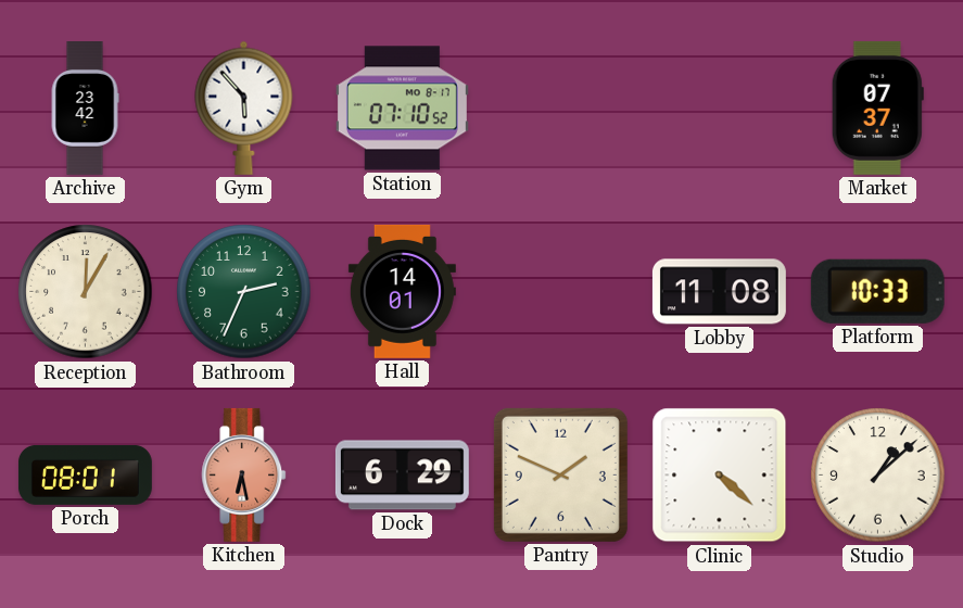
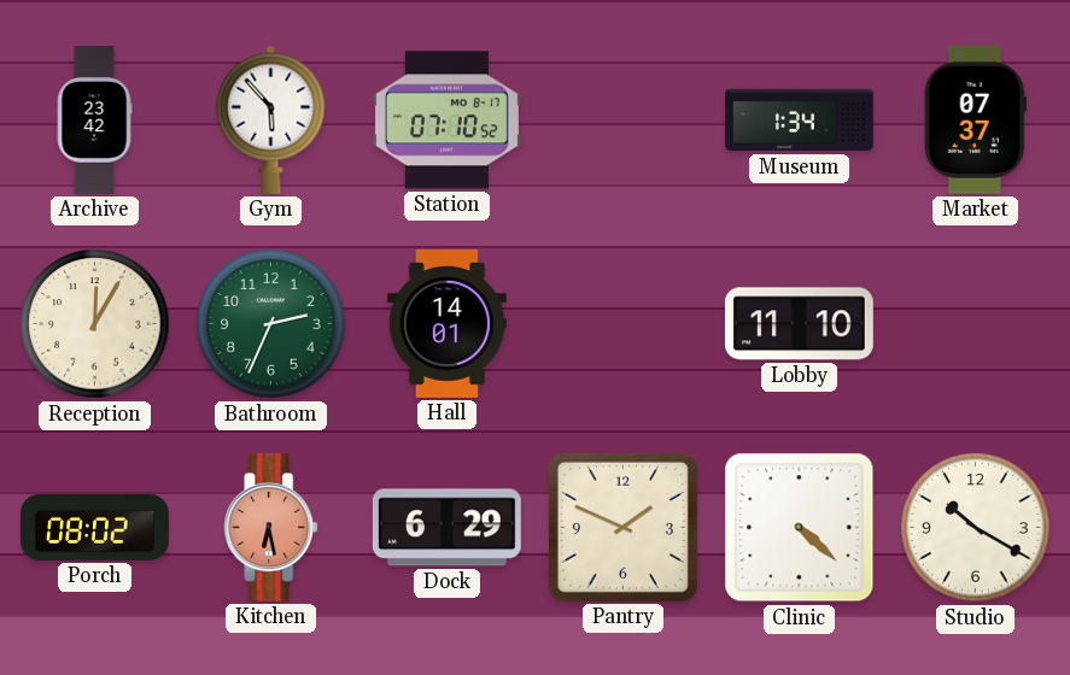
Museum: none -> 1:34 (799, 121)
Lobby: 11:08 -> 11:10 (799, 324)
Platform: 10:33 -> none (877, 291)
Porch: 08:01 -> 08:02 (94, 527)
Studio: 1:08 -> 10:20 (976, 528)
